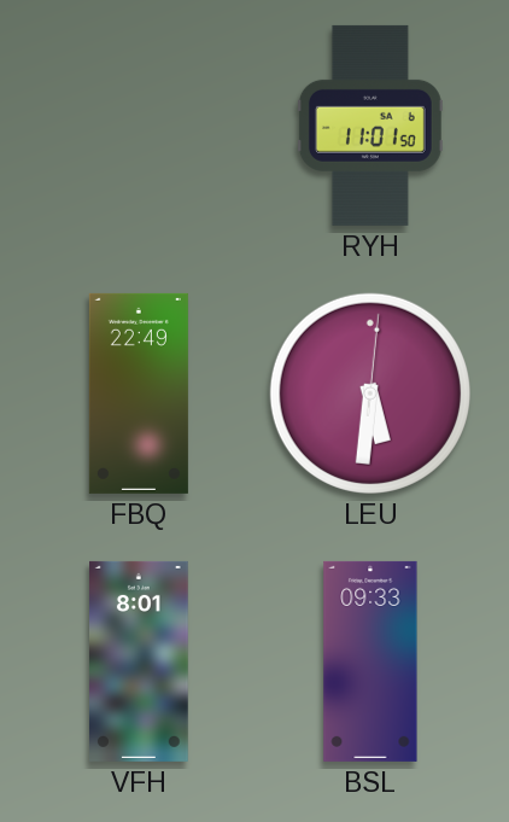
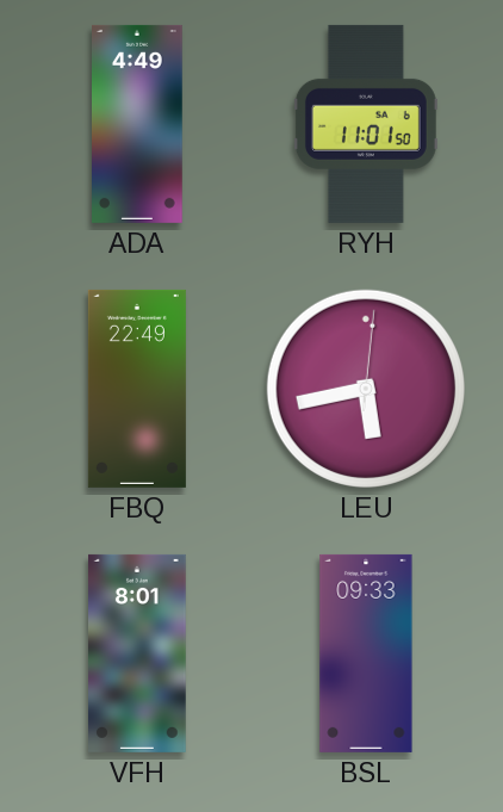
ADA: none -> 4:49 (138, 124)
LEU: 5:31 -> 5:43 (366, 389)
